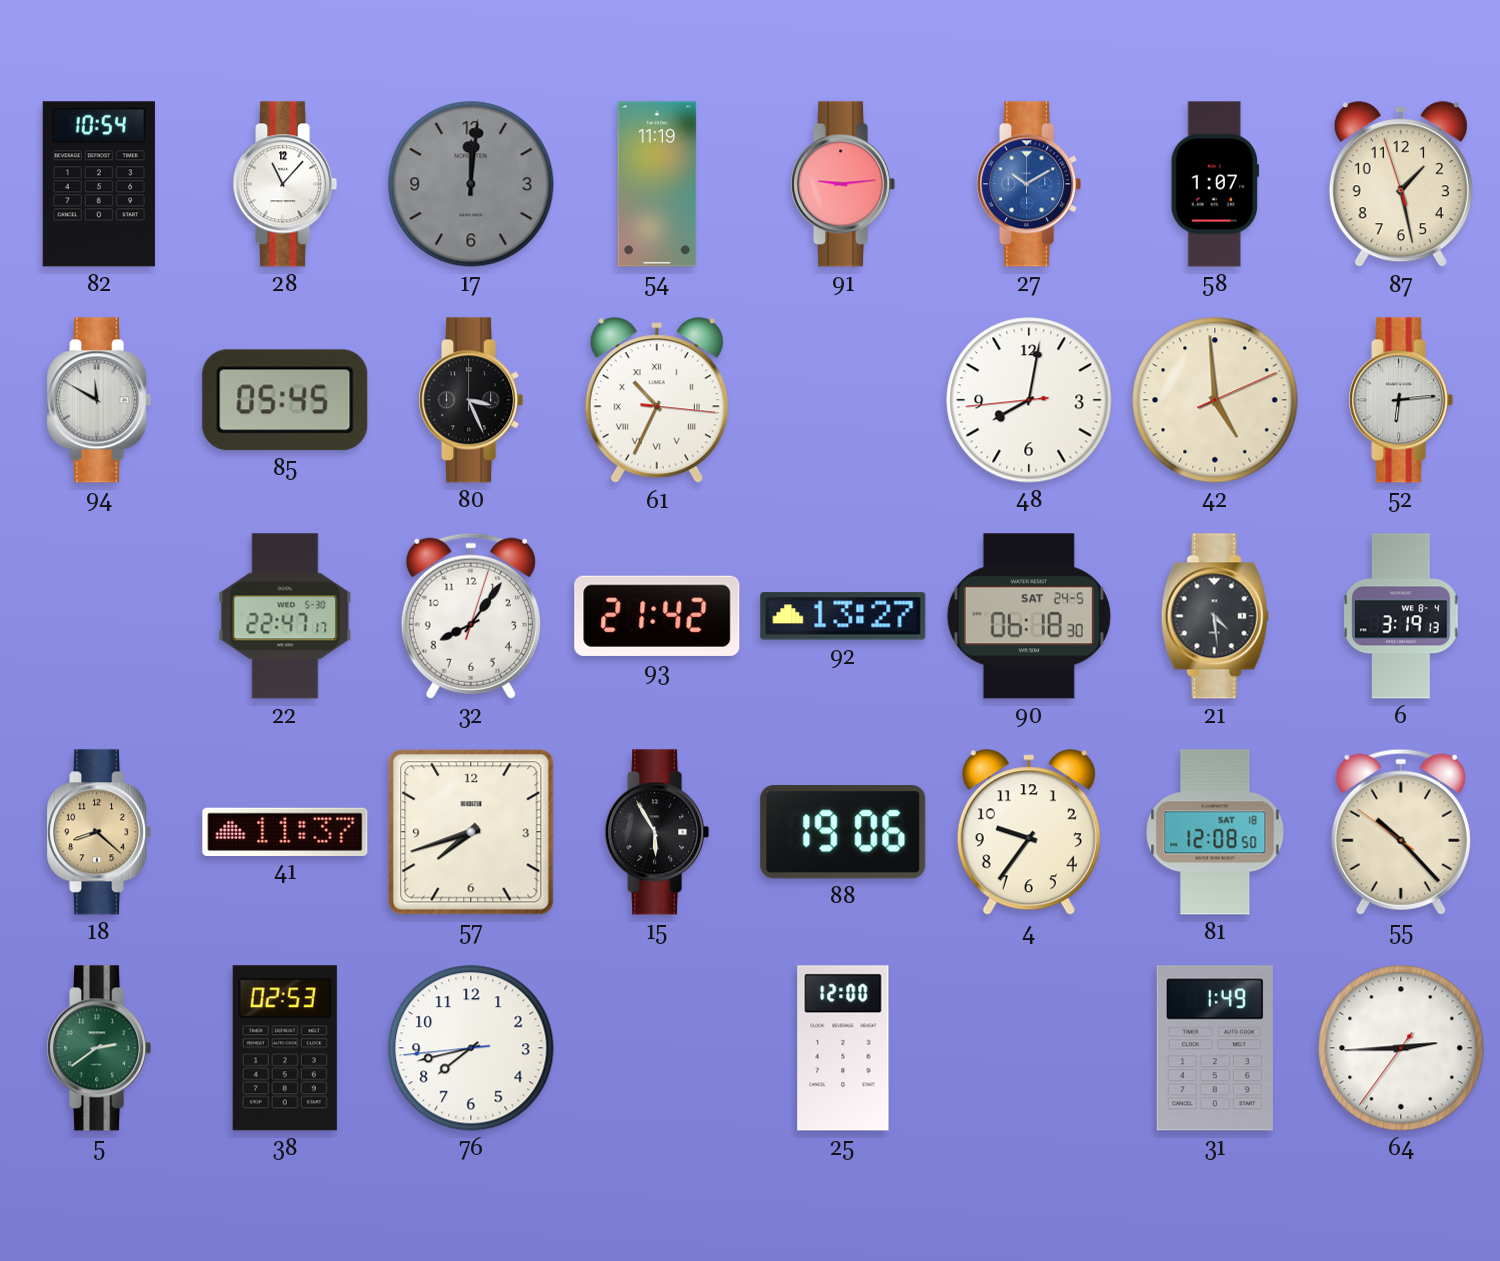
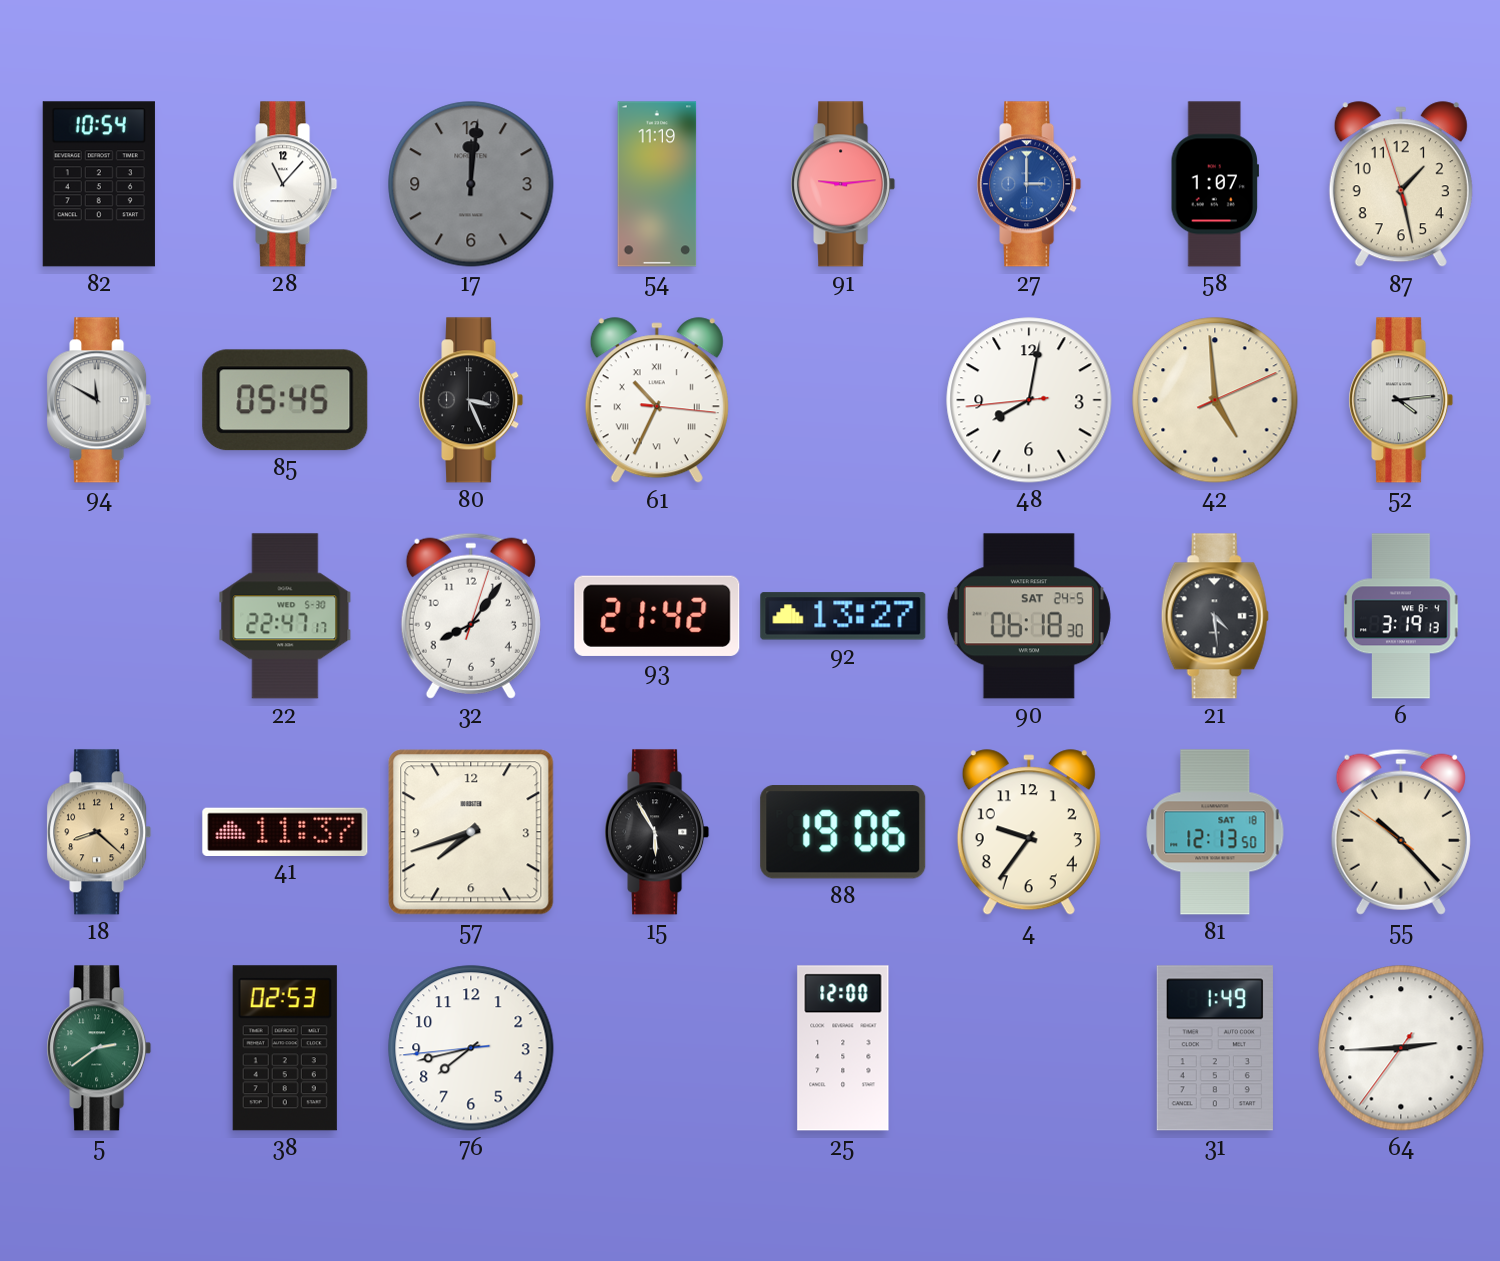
27: 10:10 -> 3:00 (1029, 184)
52: 6:14 -> 4:14 (1401, 400)
81: 12:08 -> 12:13 (1215, 832)
